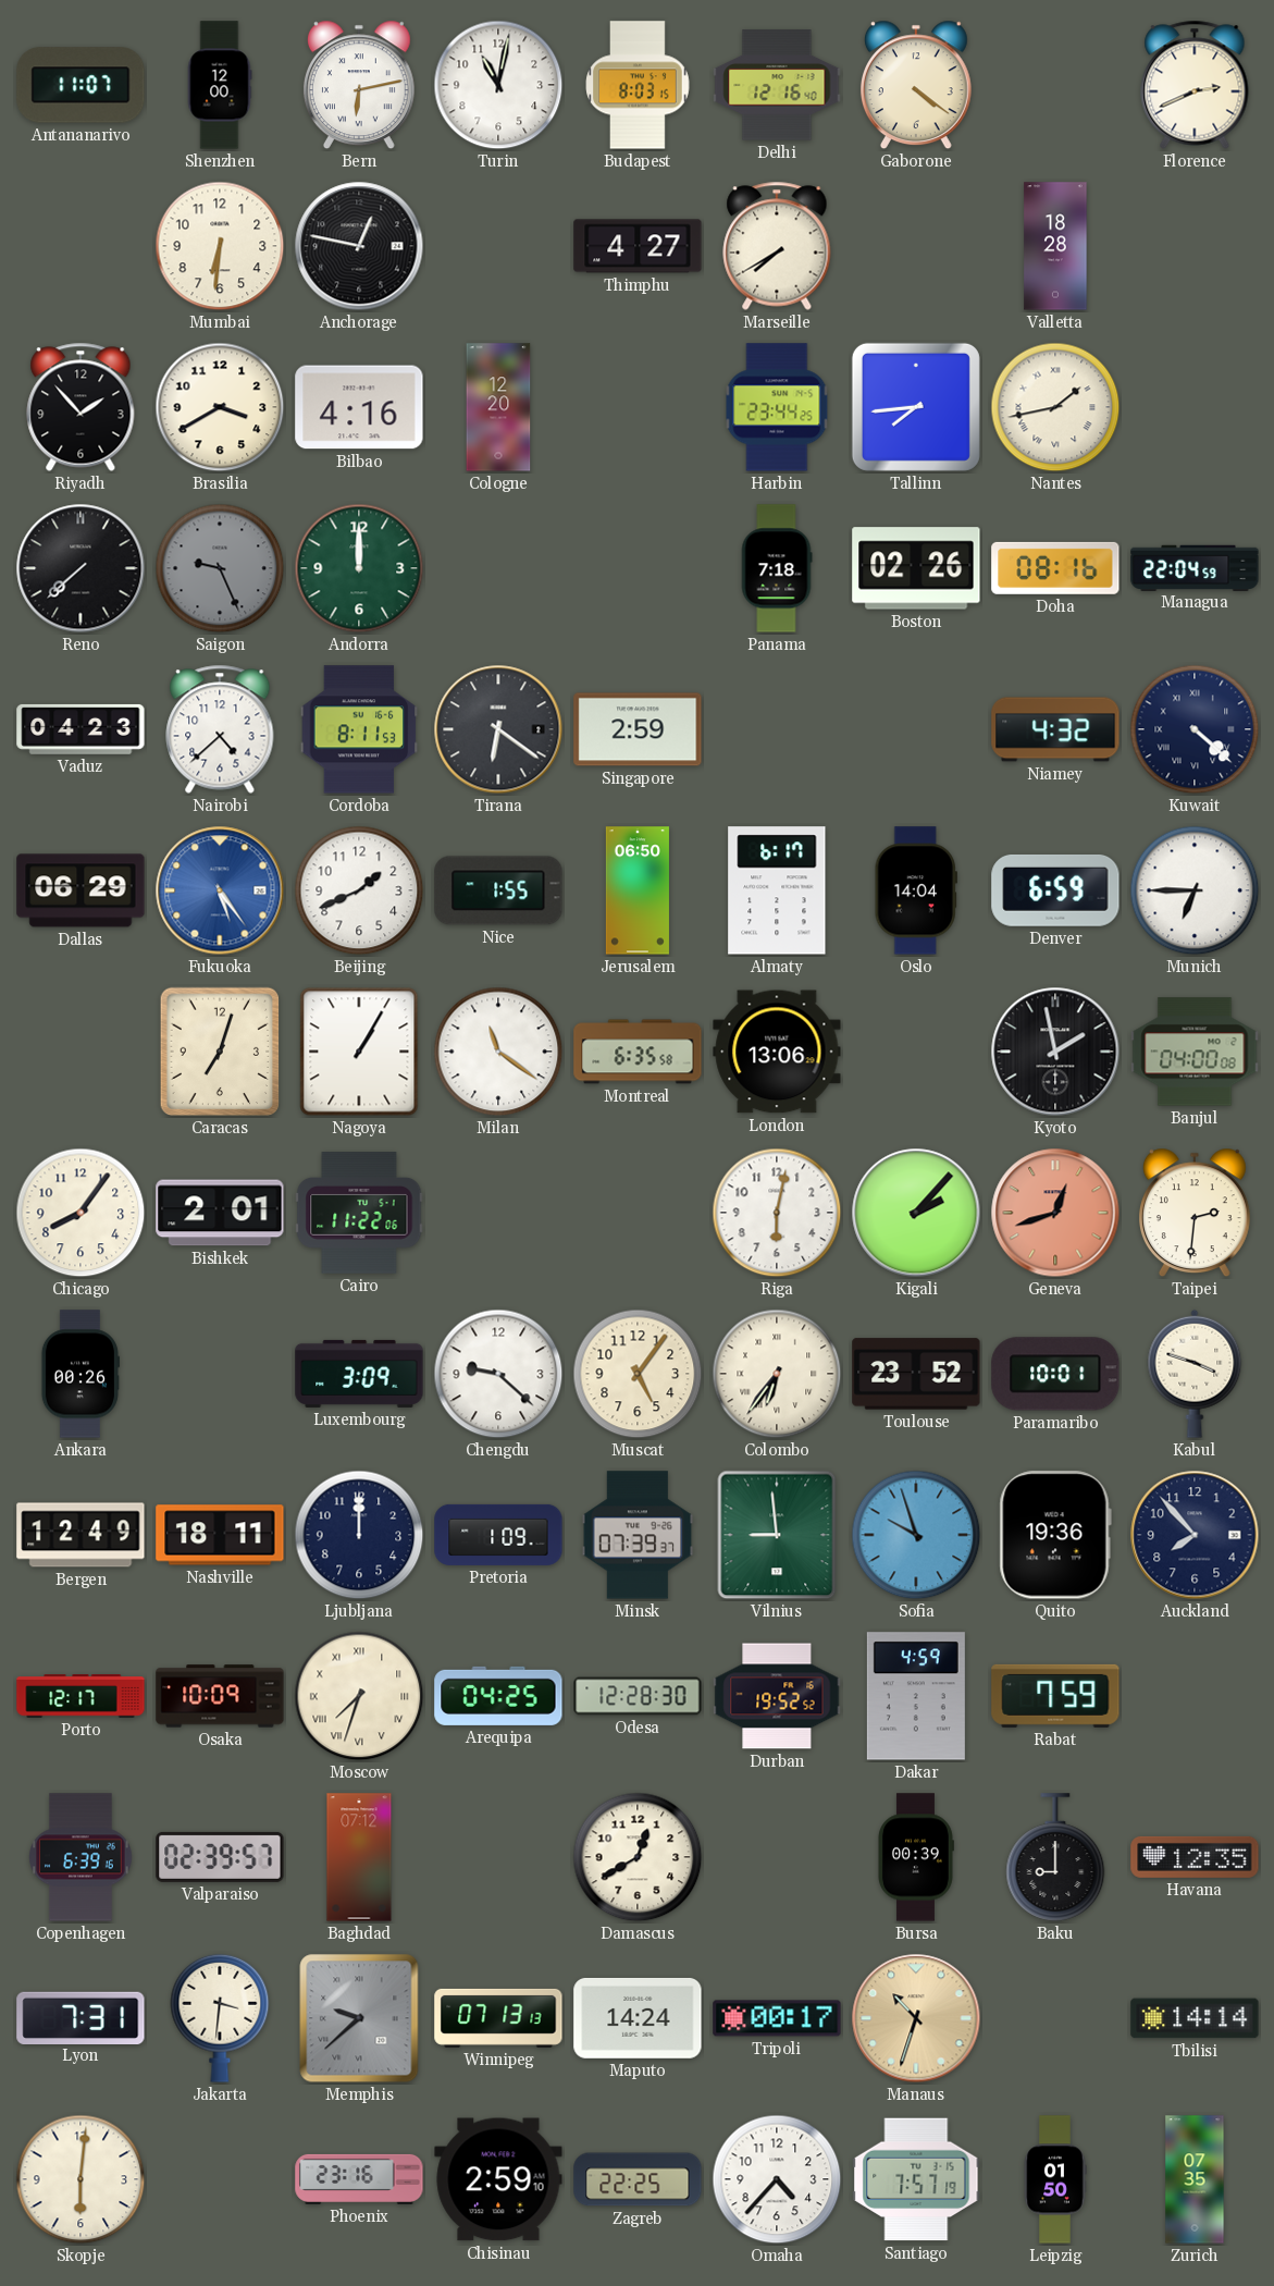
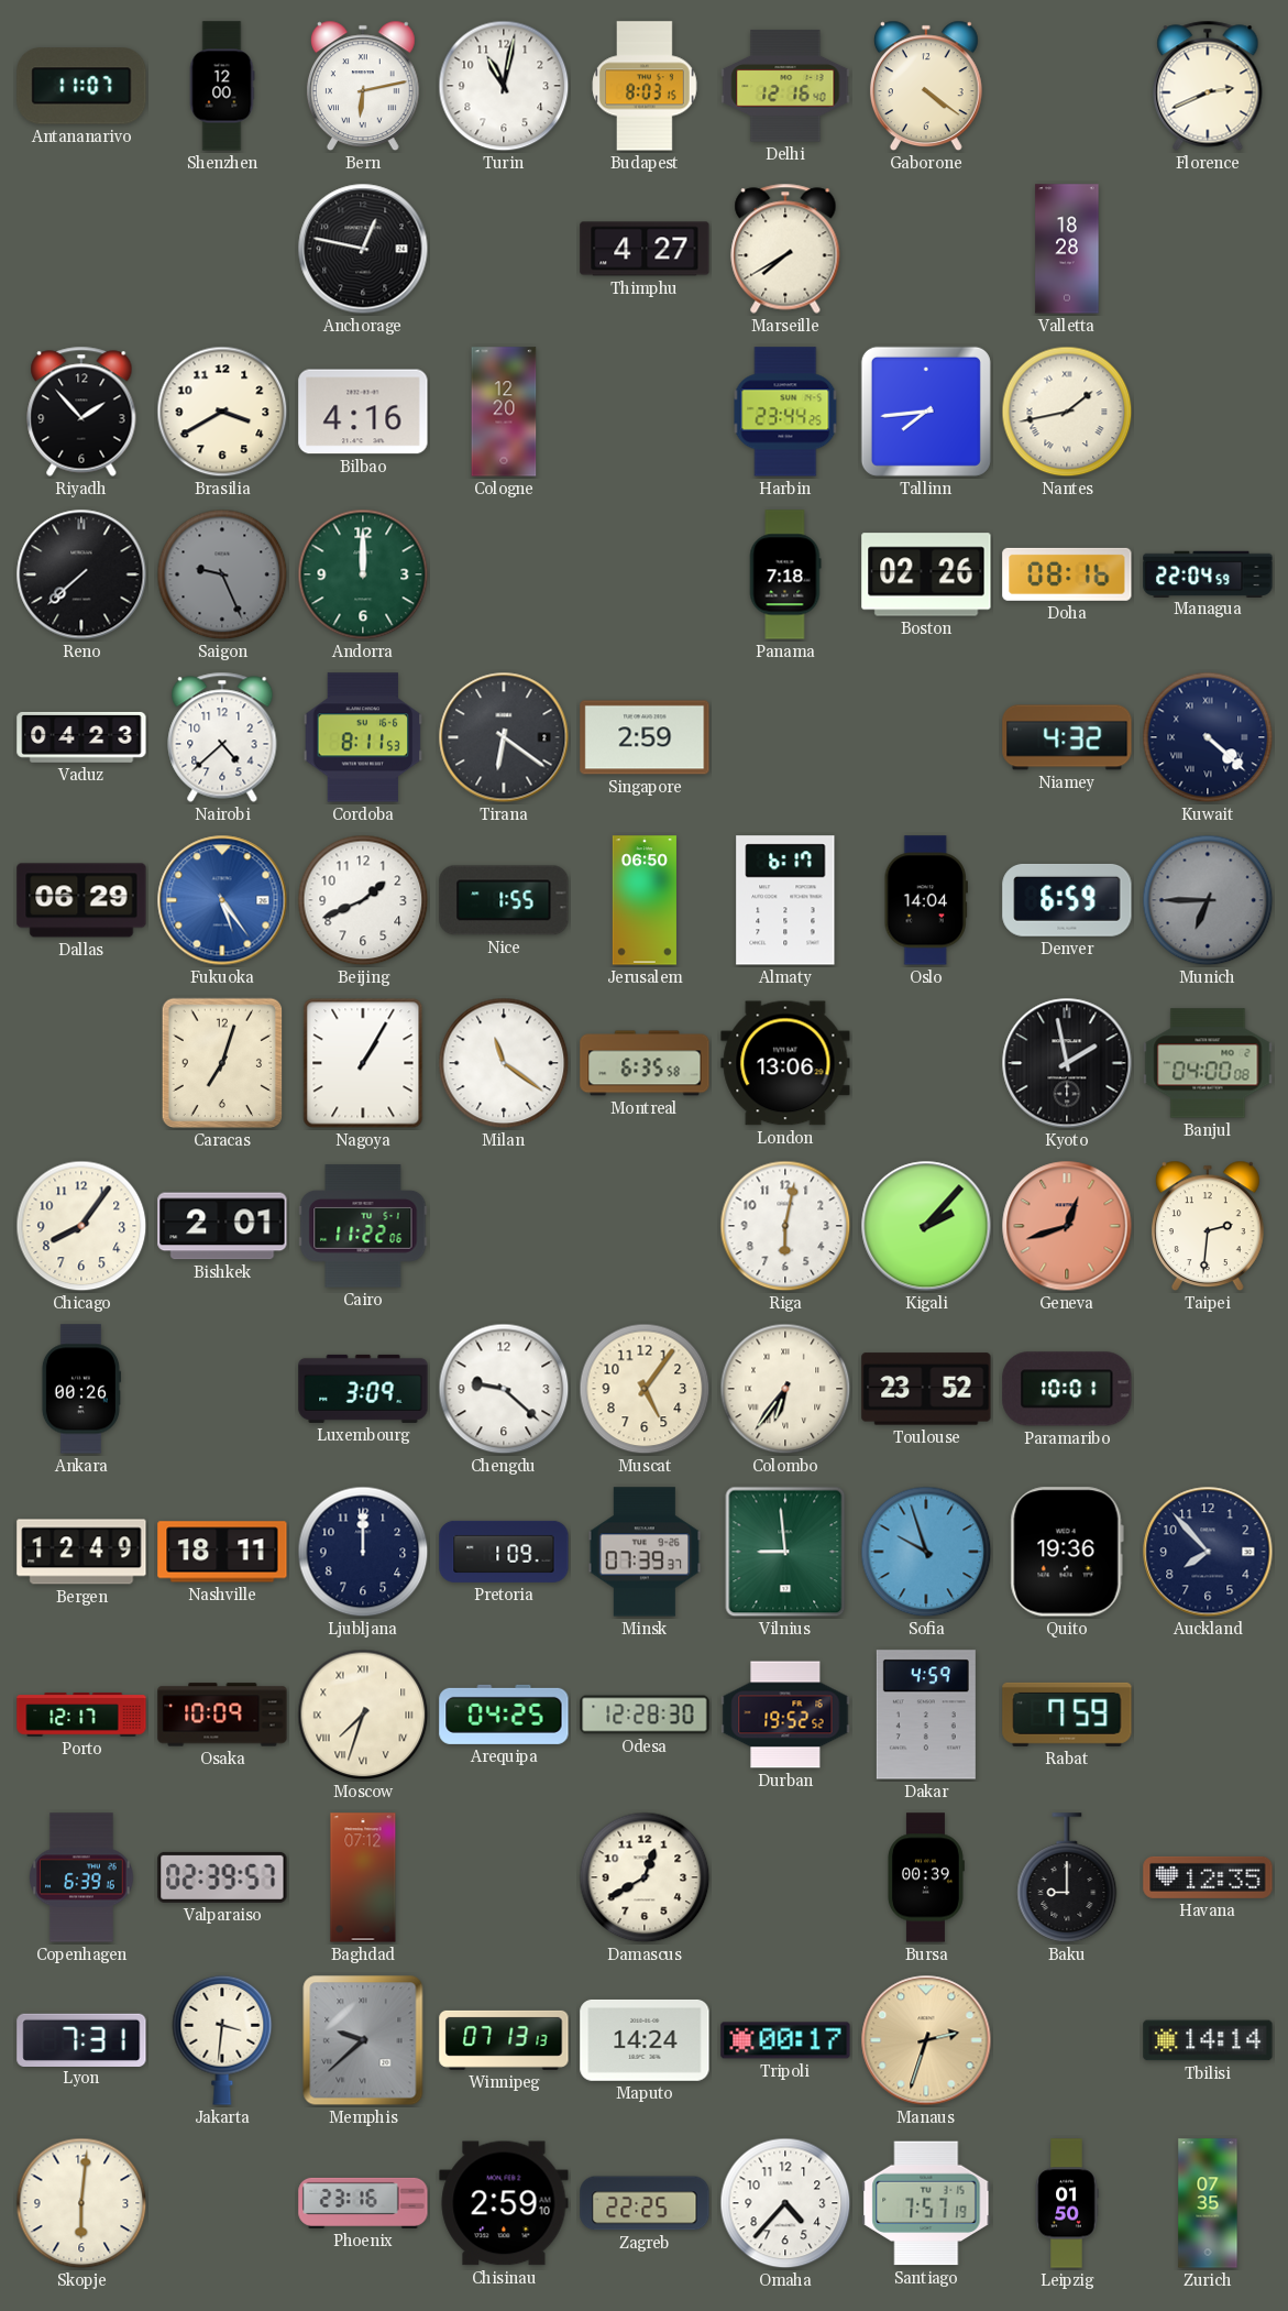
Mumbai: 6:31 -> none (220, 246)
Munich dial: white -> grey (1208, 900)
Kabul: 3:48 -> none (1195, 1374)
Manaus: 10:33 -> 2:33 (926, 2040)
